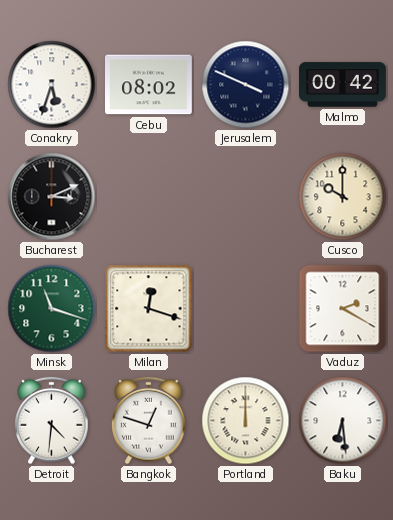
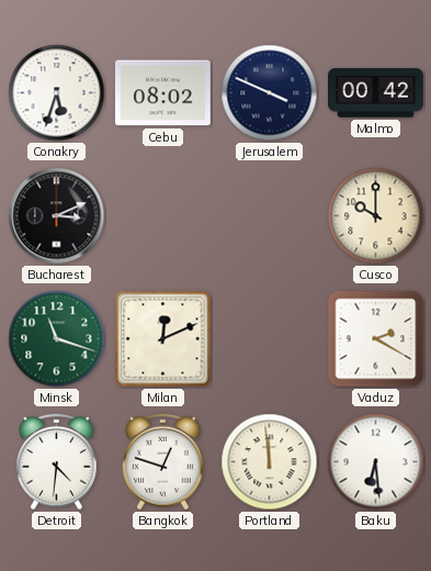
Milan: 12:18 -> 12:11 (163, 339)
Portland: 12:00 -> 11:59 (270, 462)
